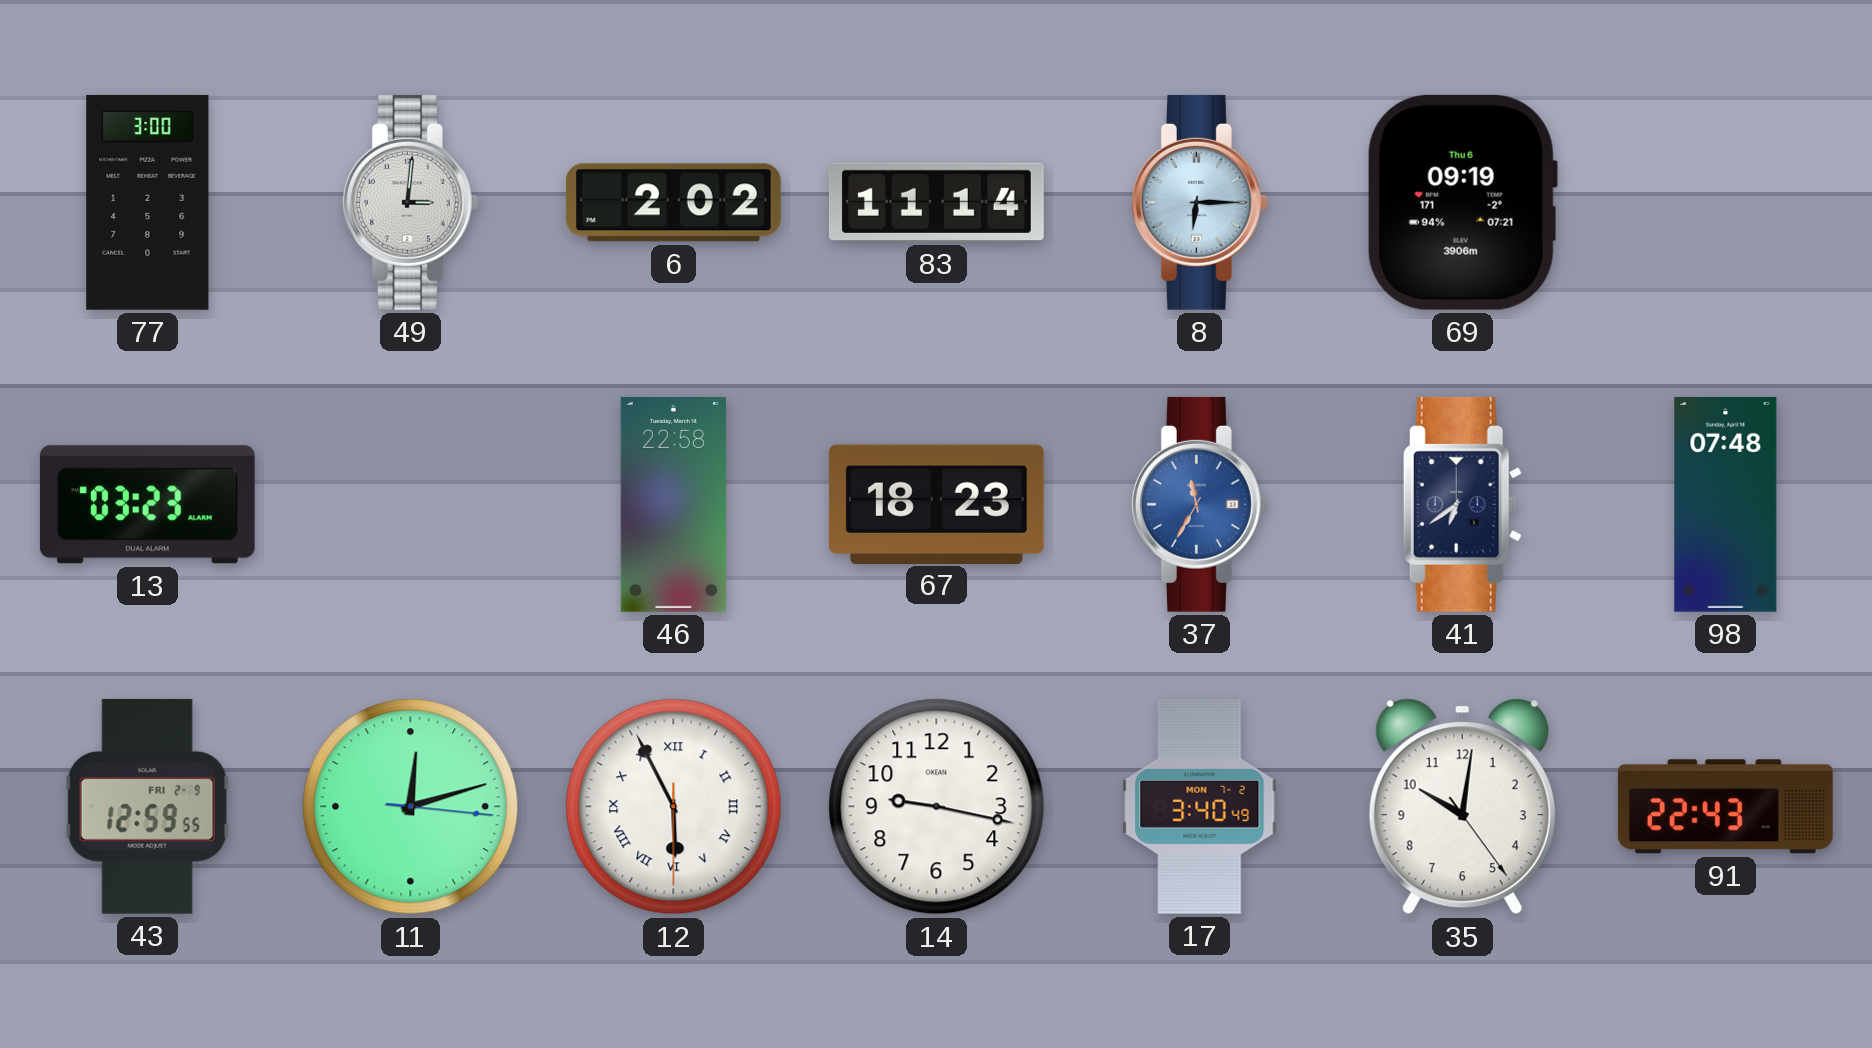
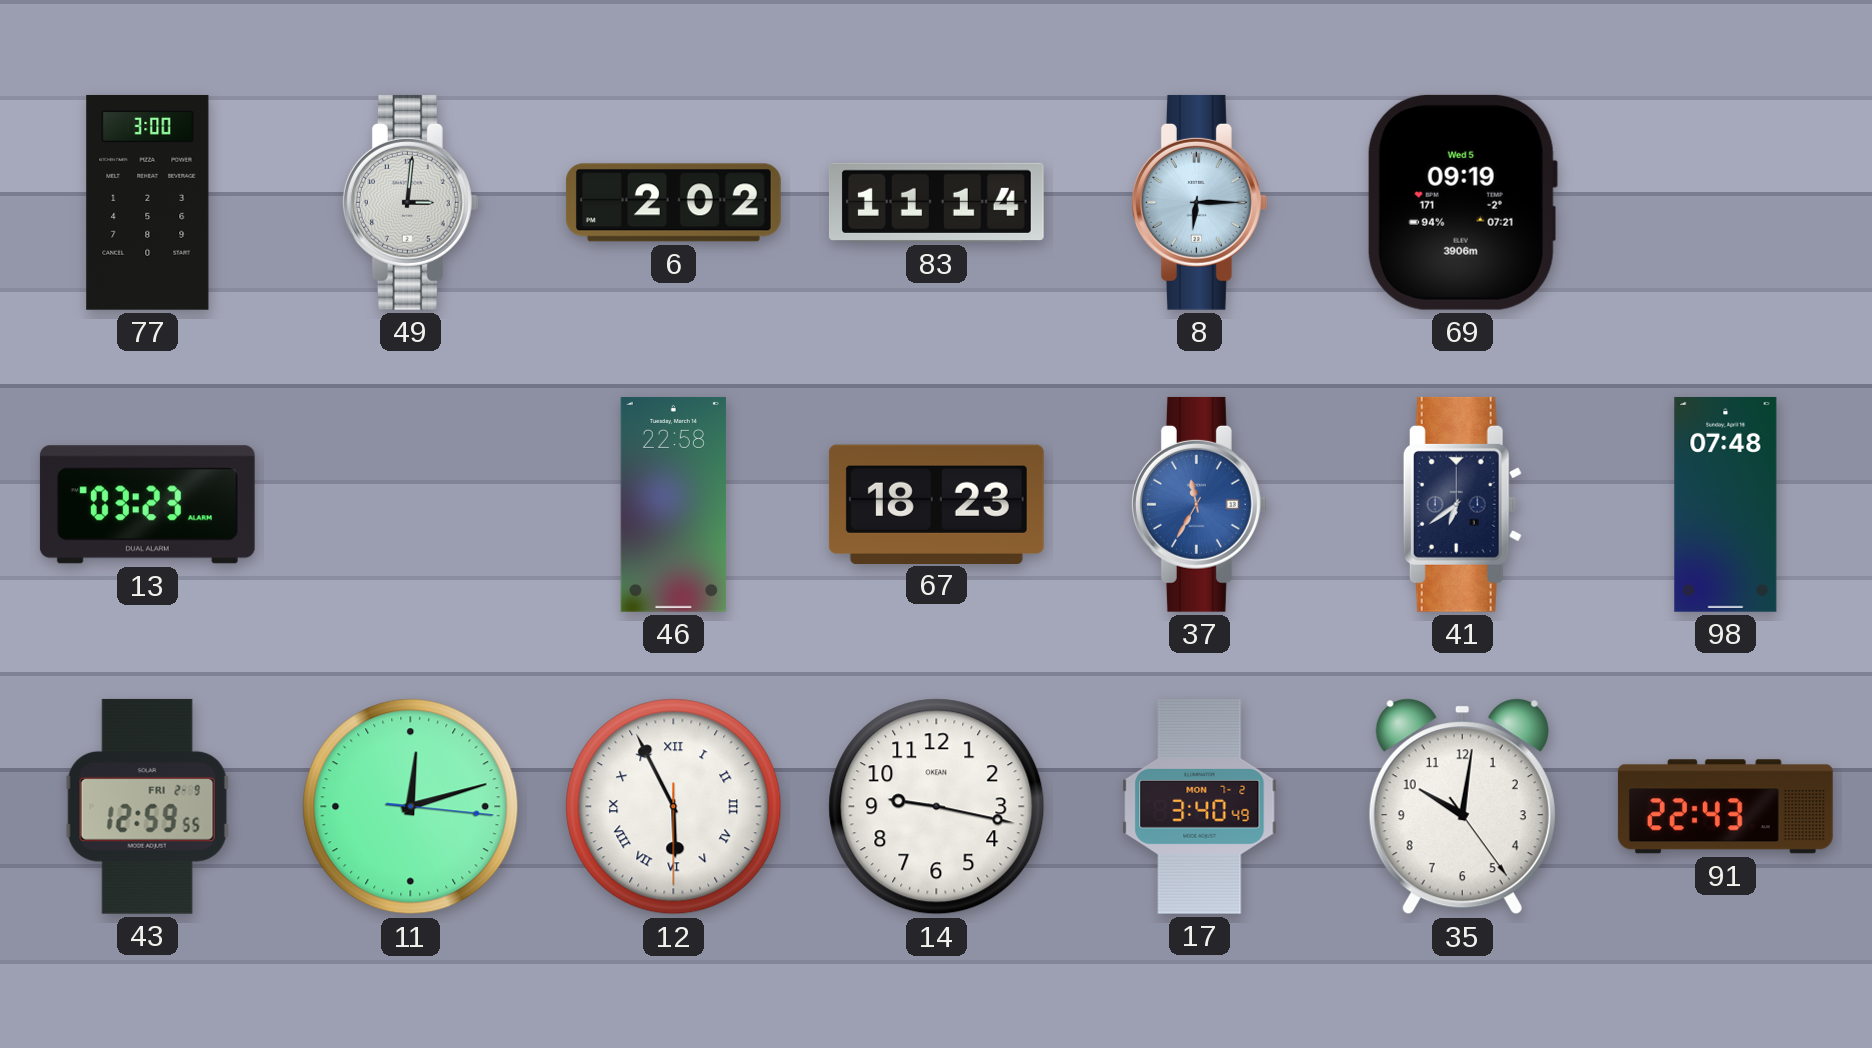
69 date: Thu 6 -> Wed 5 (1462, 202)
